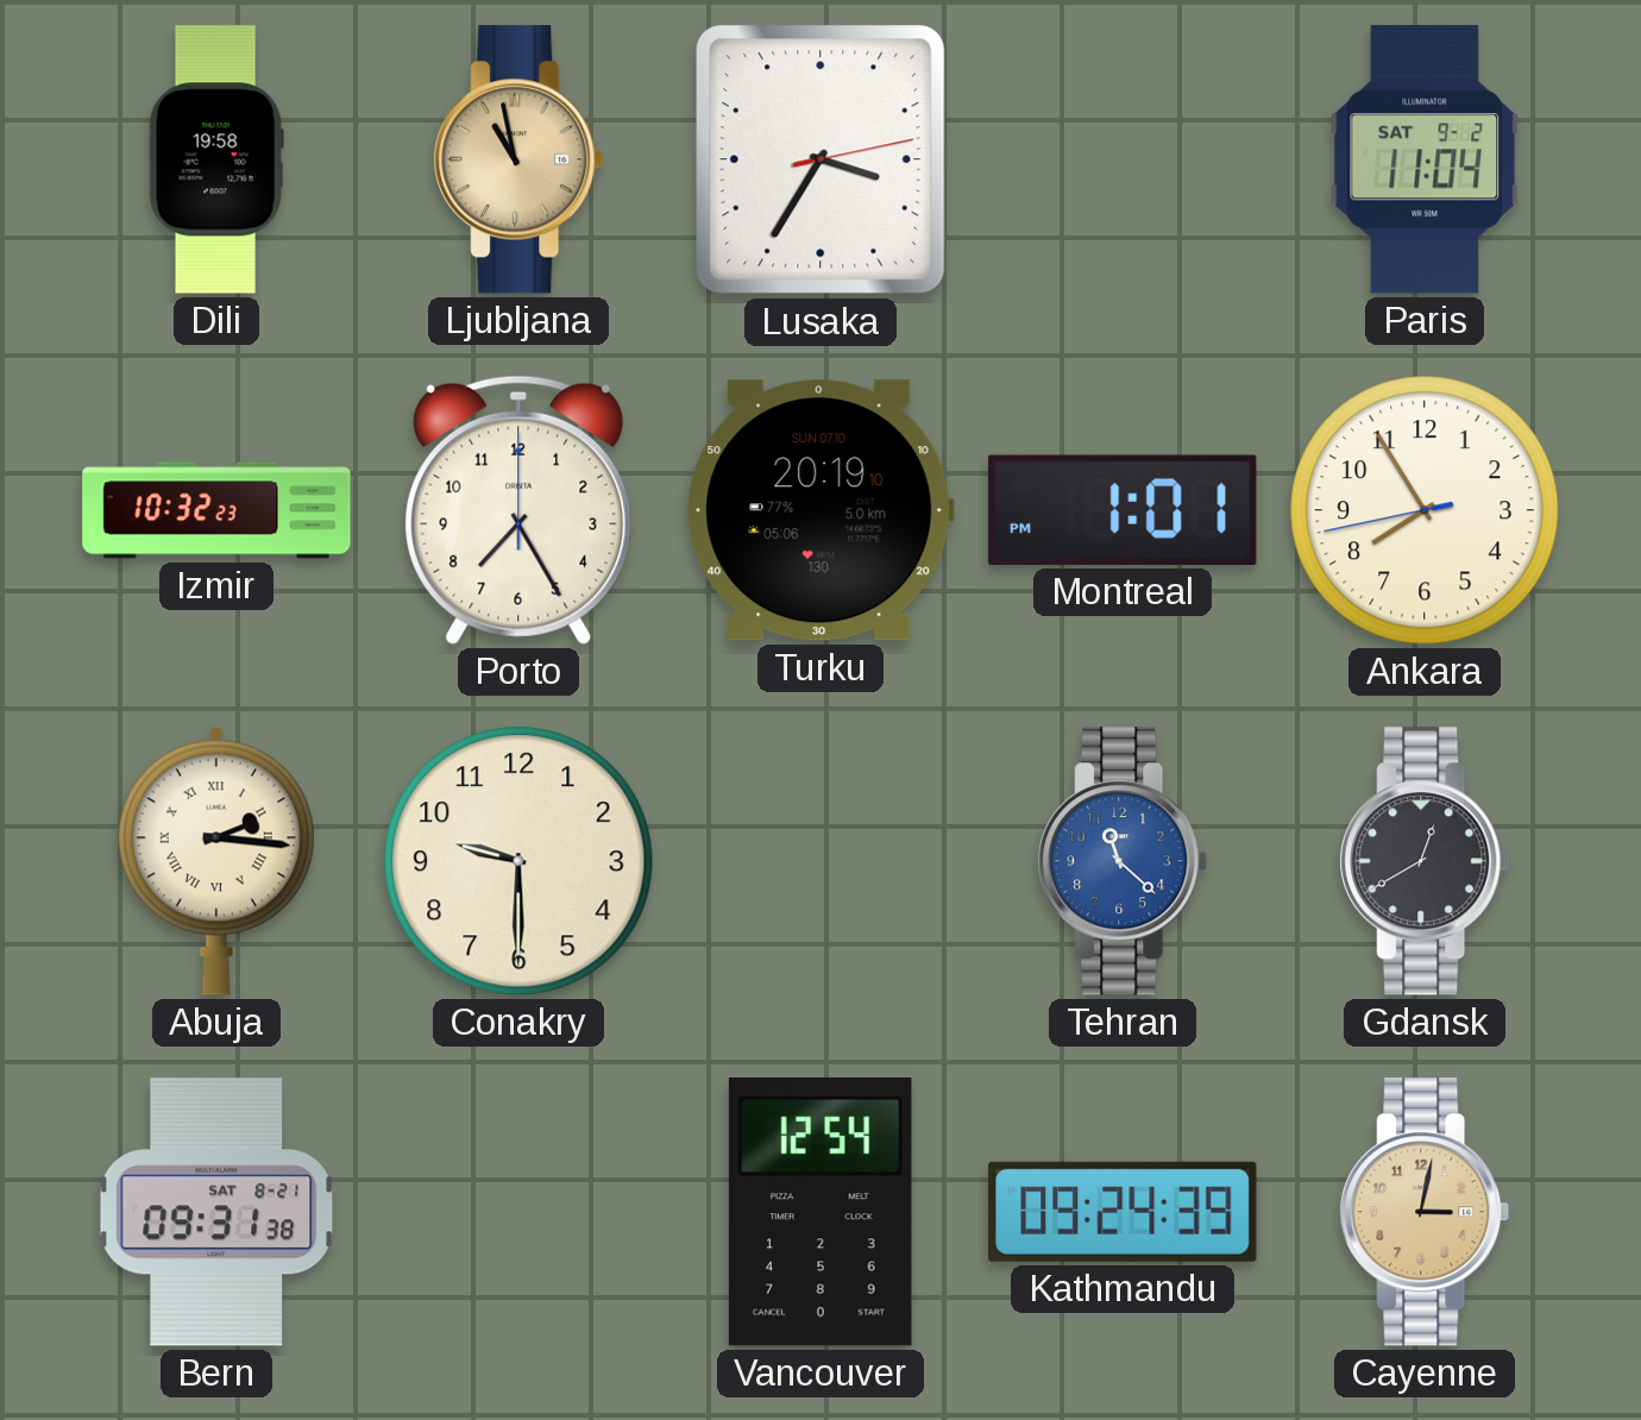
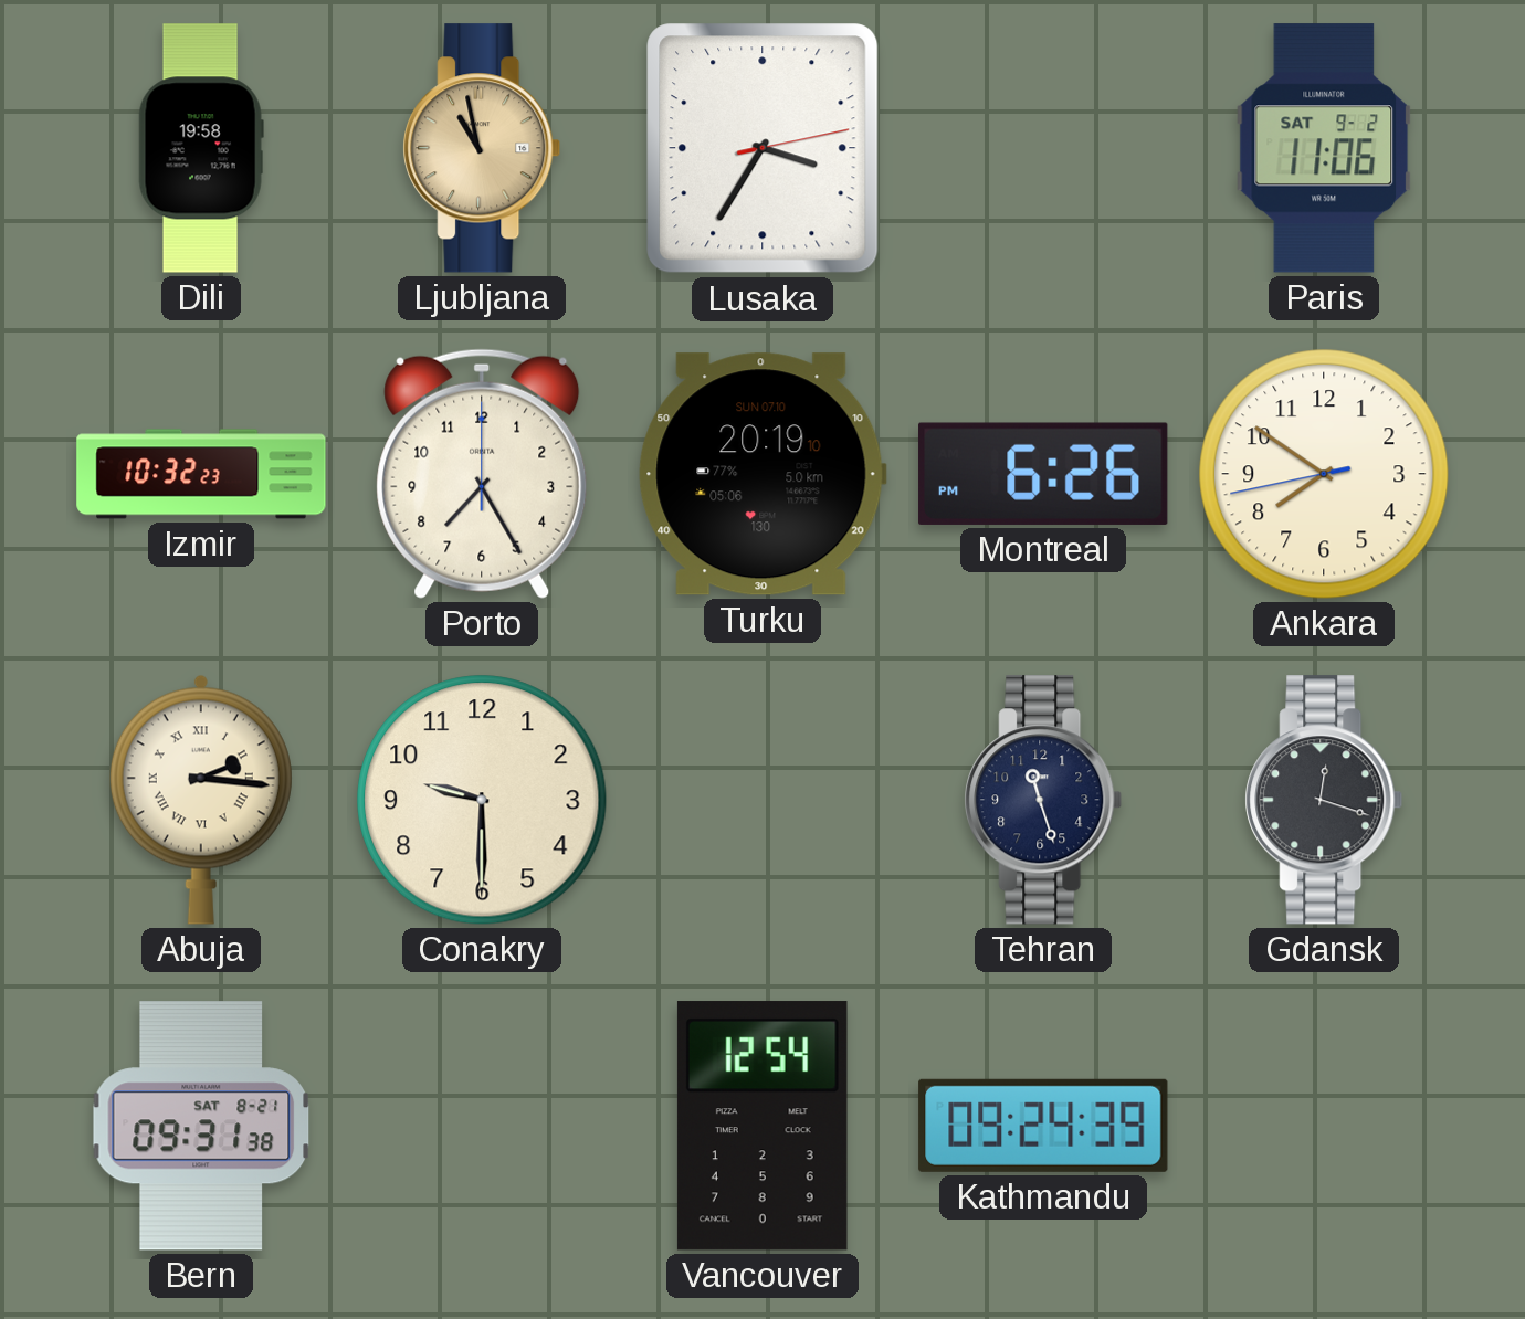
Paris: 11:04 -> 11:06 (1324, 148)
Montreal: 1:01 -> 6:26 (1043, 474)
Ankara: 7:54 -> 7:50 (1324, 474)
Tehran: 11:22 -> 11:27 (1043, 800)
Tehran dial: blue -> navy (1043, 800)
Gdansk: 12:40 -> 12:18 (1324, 800)
Cayenne: 3:02 -> none (1425, 1212)
